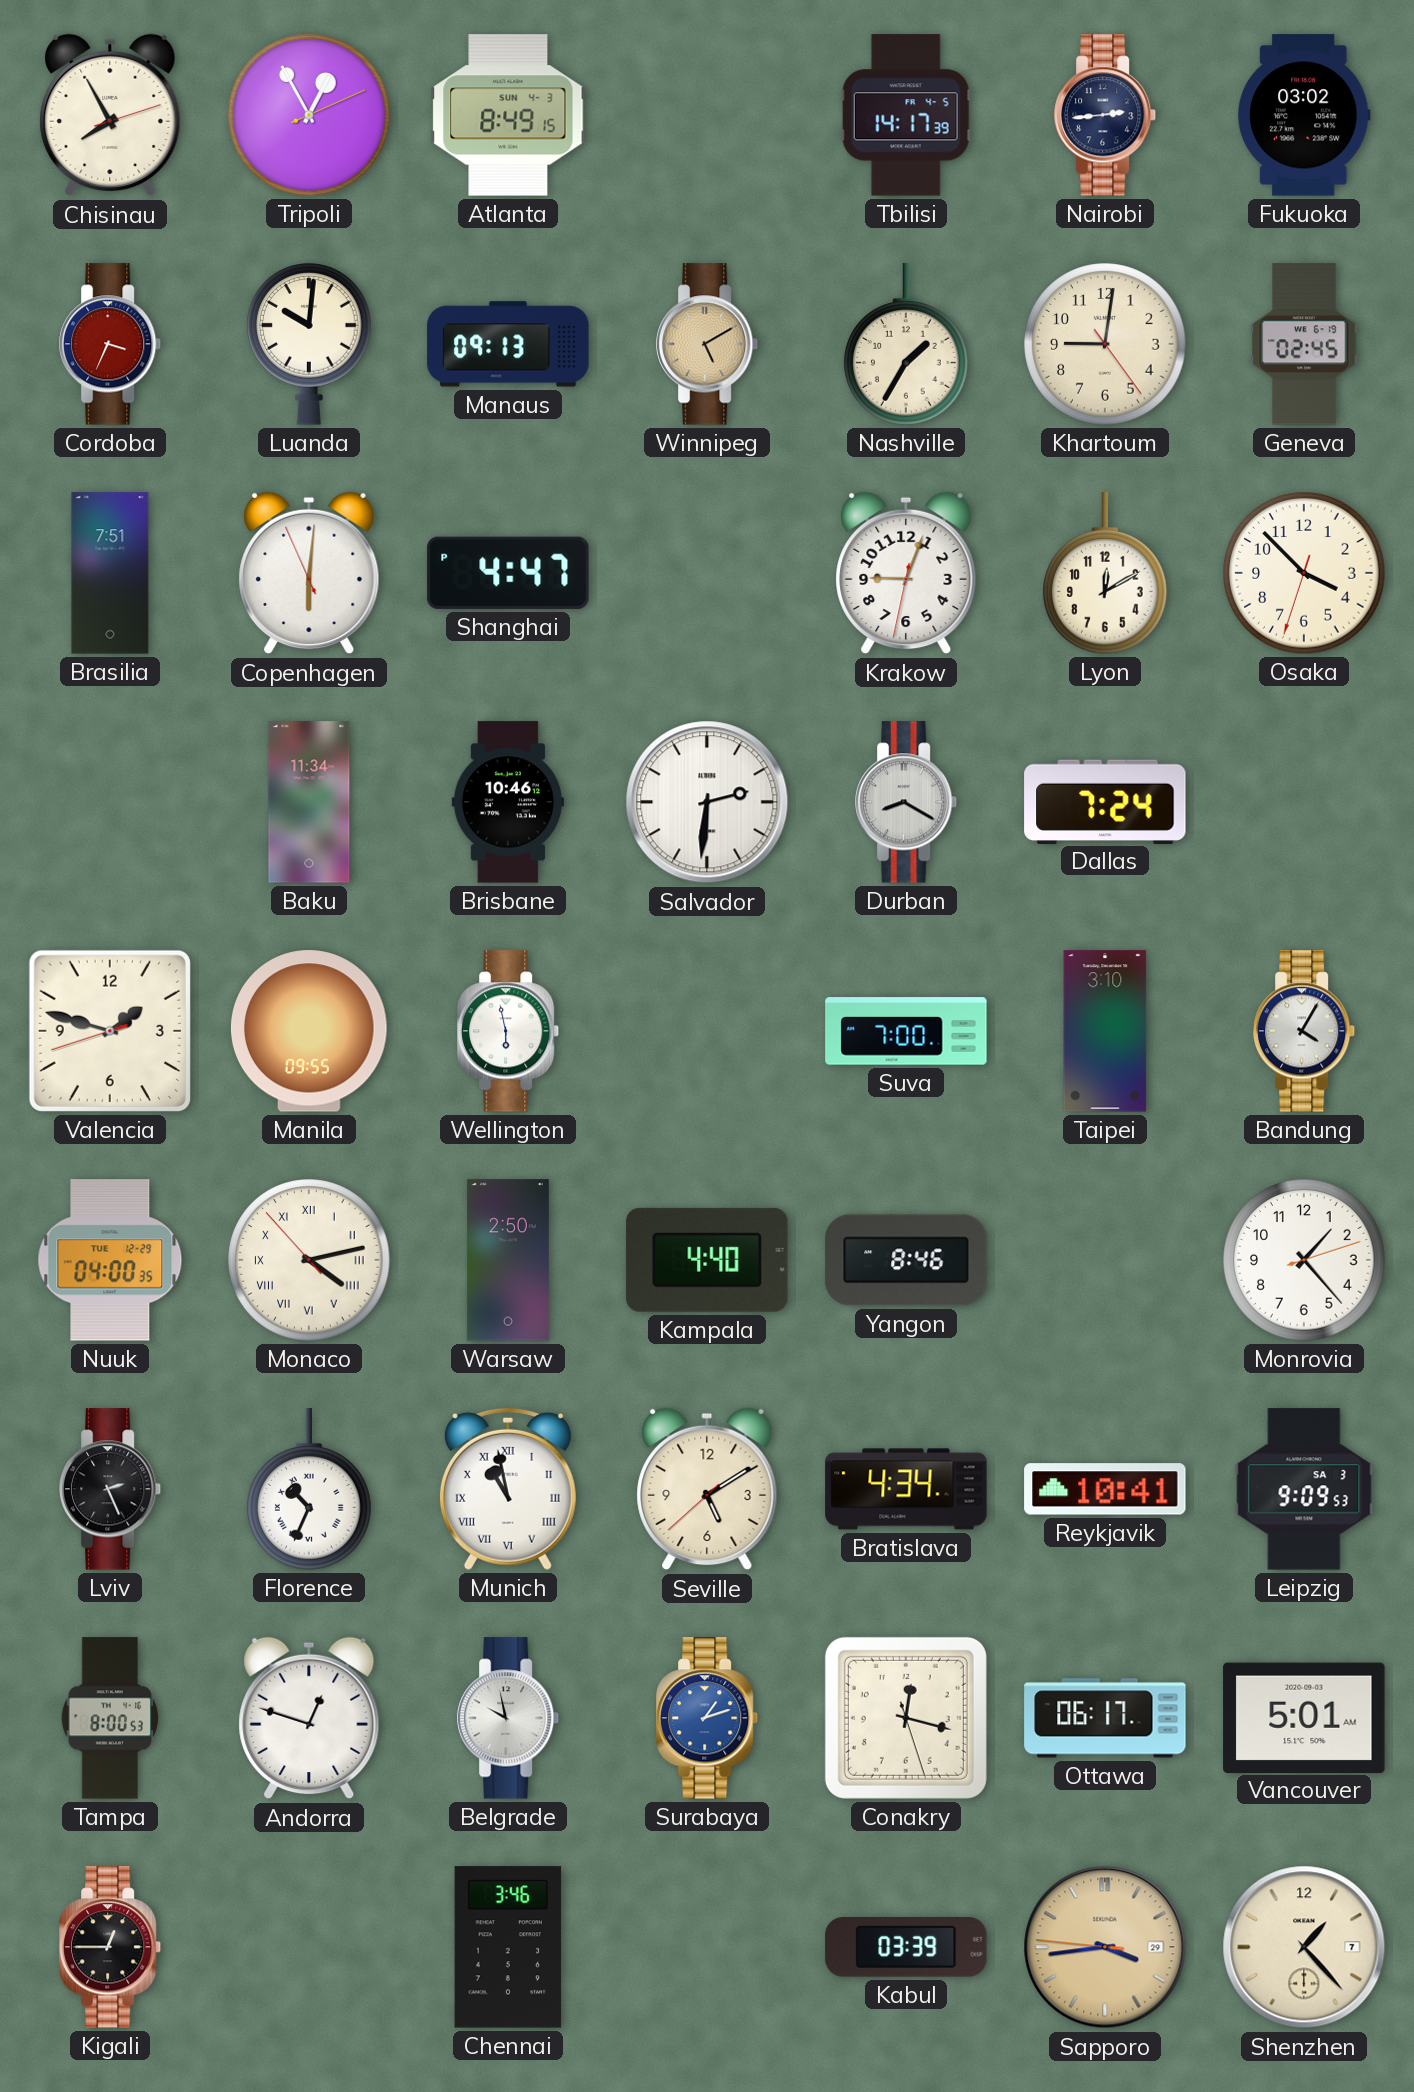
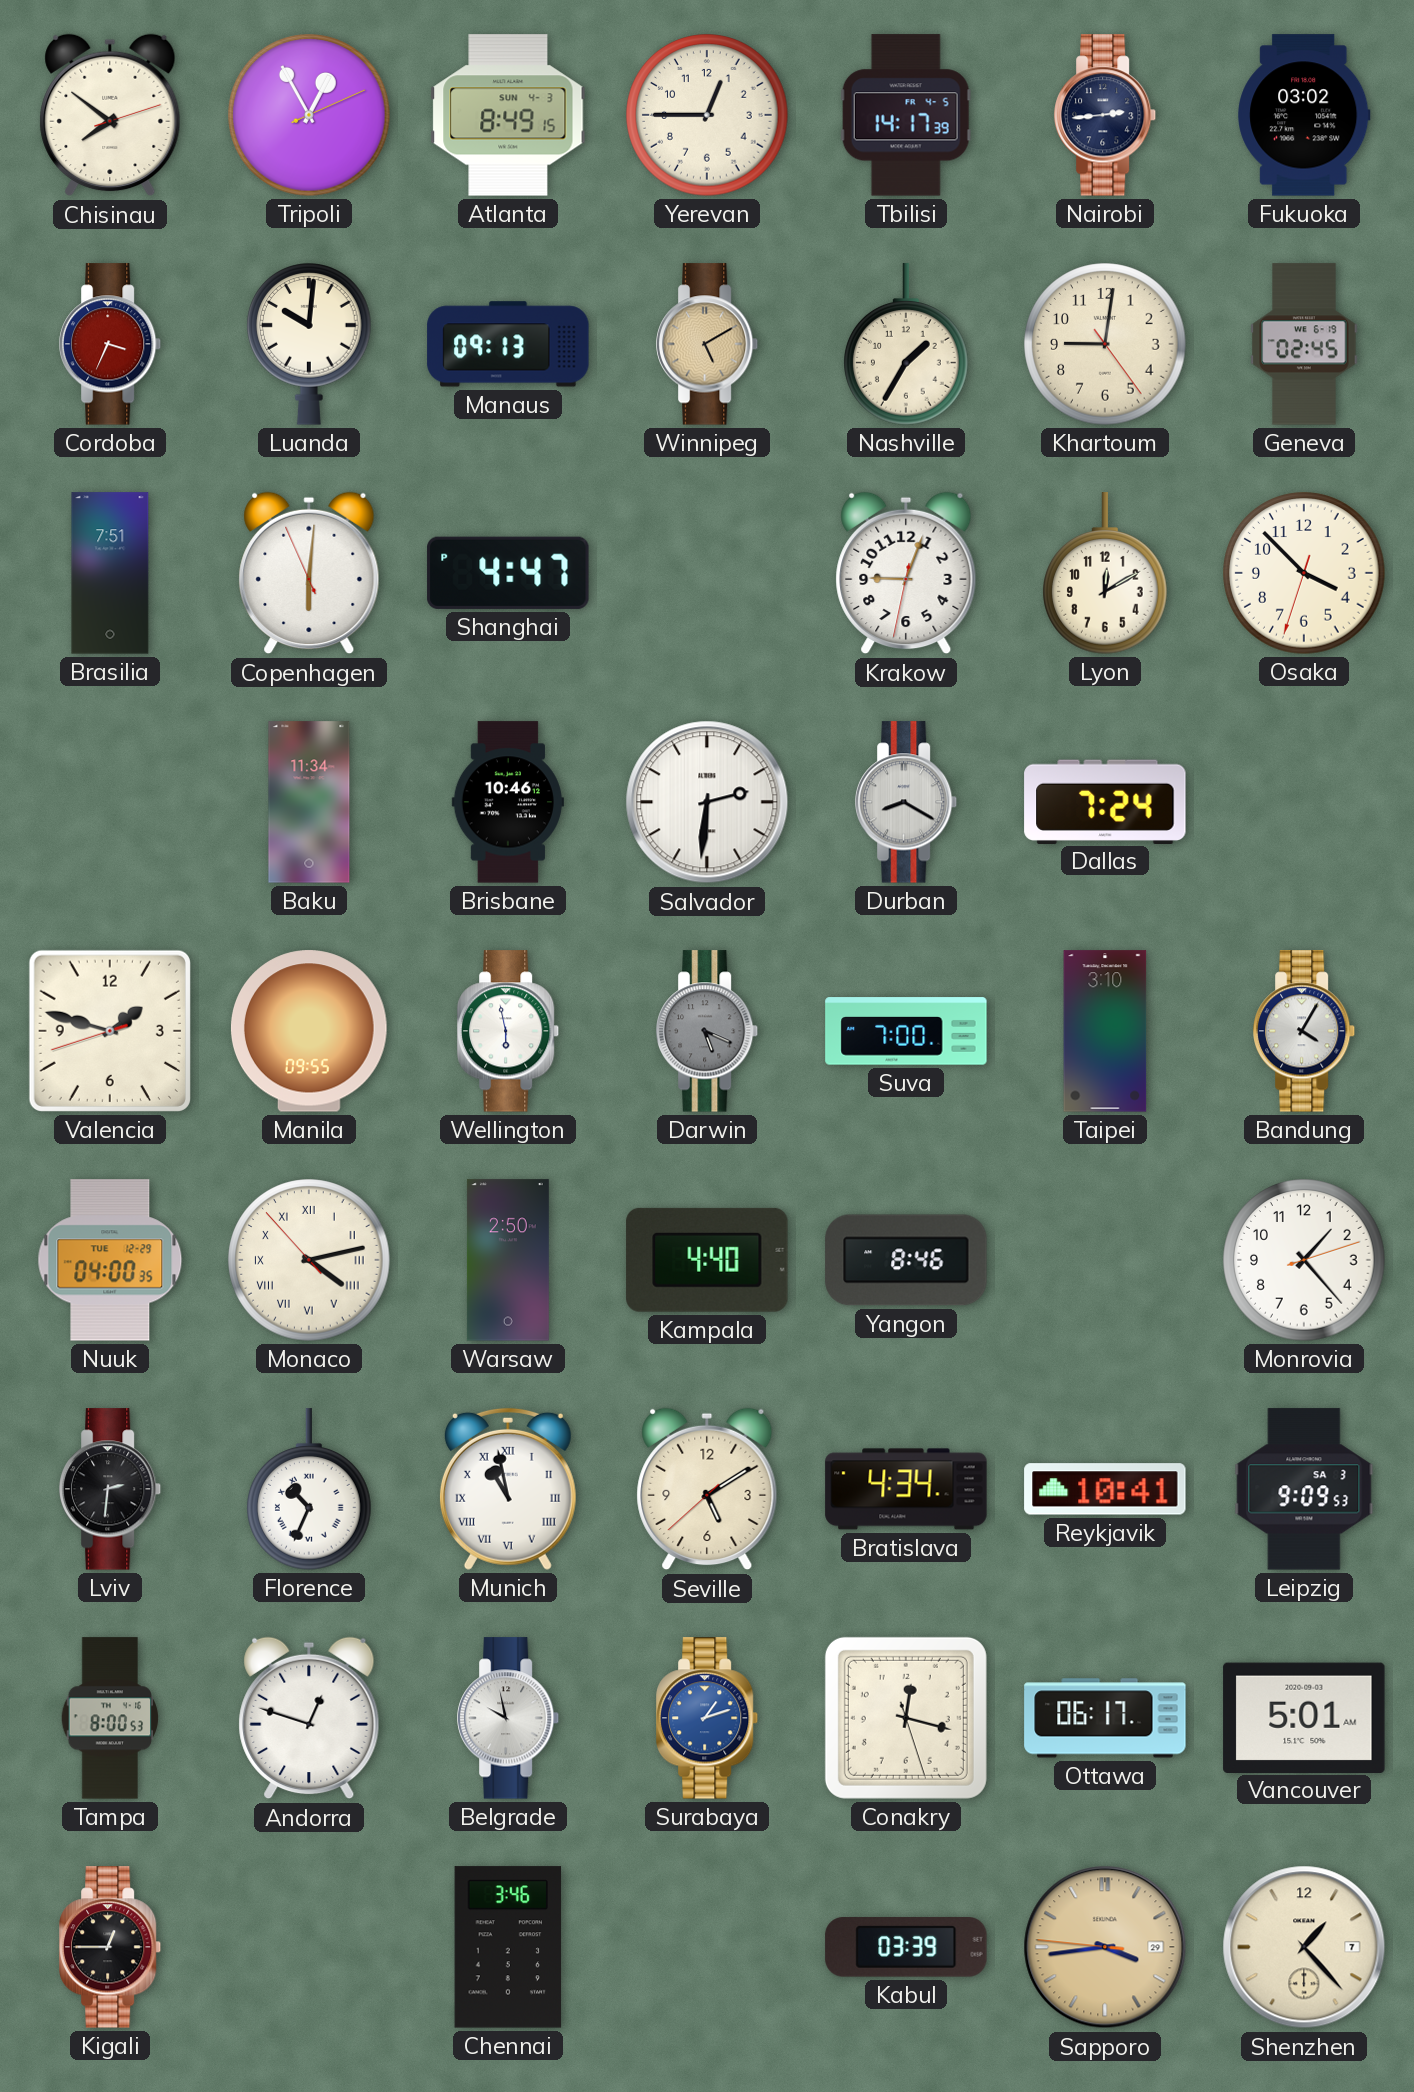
Chisinau: 7:55 -> 7:51 (110, 115)
Yerevan: none -> 12:45 (707, 115)
Darwin: none -> 5:19 (708, 1031)
Lviv: 2:26 -> 2:31 (111, 1489)
